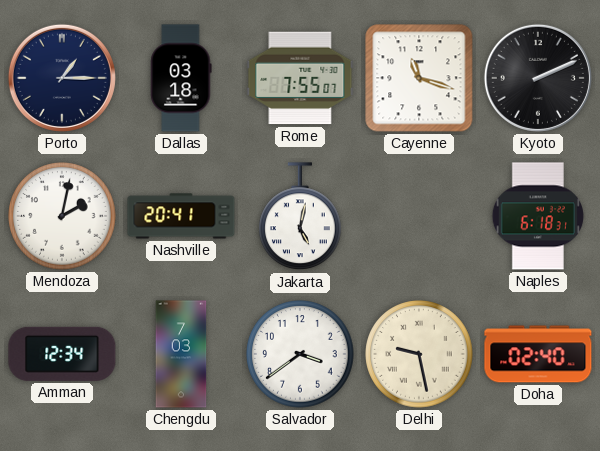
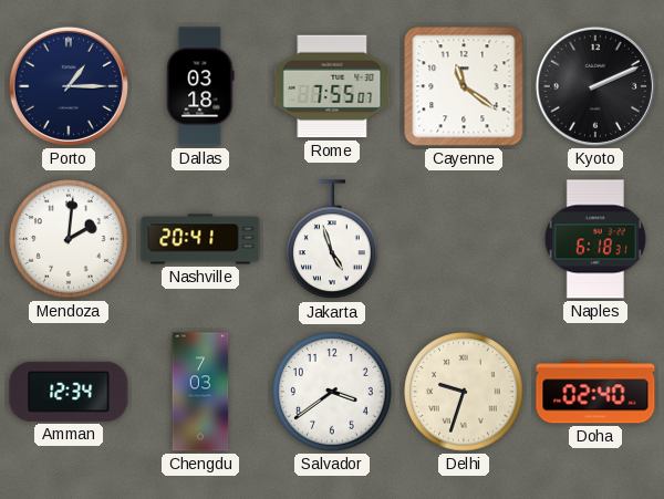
Cayenne: 11:18 -> 11:21 (464, 86)
Mendoza: 2:02 -> 2:01 (69, 239)
Jakarta: 5:02 -> 4:57 (333, 240)
Delhi: 9:28 -> 9:33 (464, 392)
